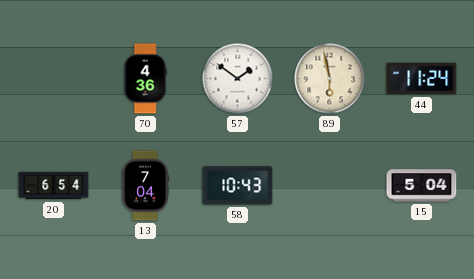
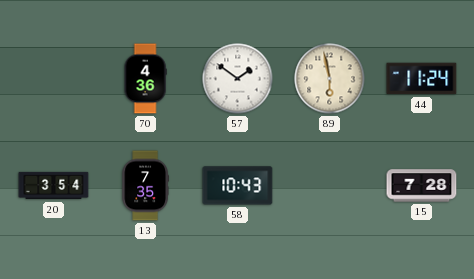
20: 6:54 -> 3:54 (54, 186)
13: 7:04 -> 7:35 (145, 186)
15: 5:04 -> 7:28 (422, 186)
